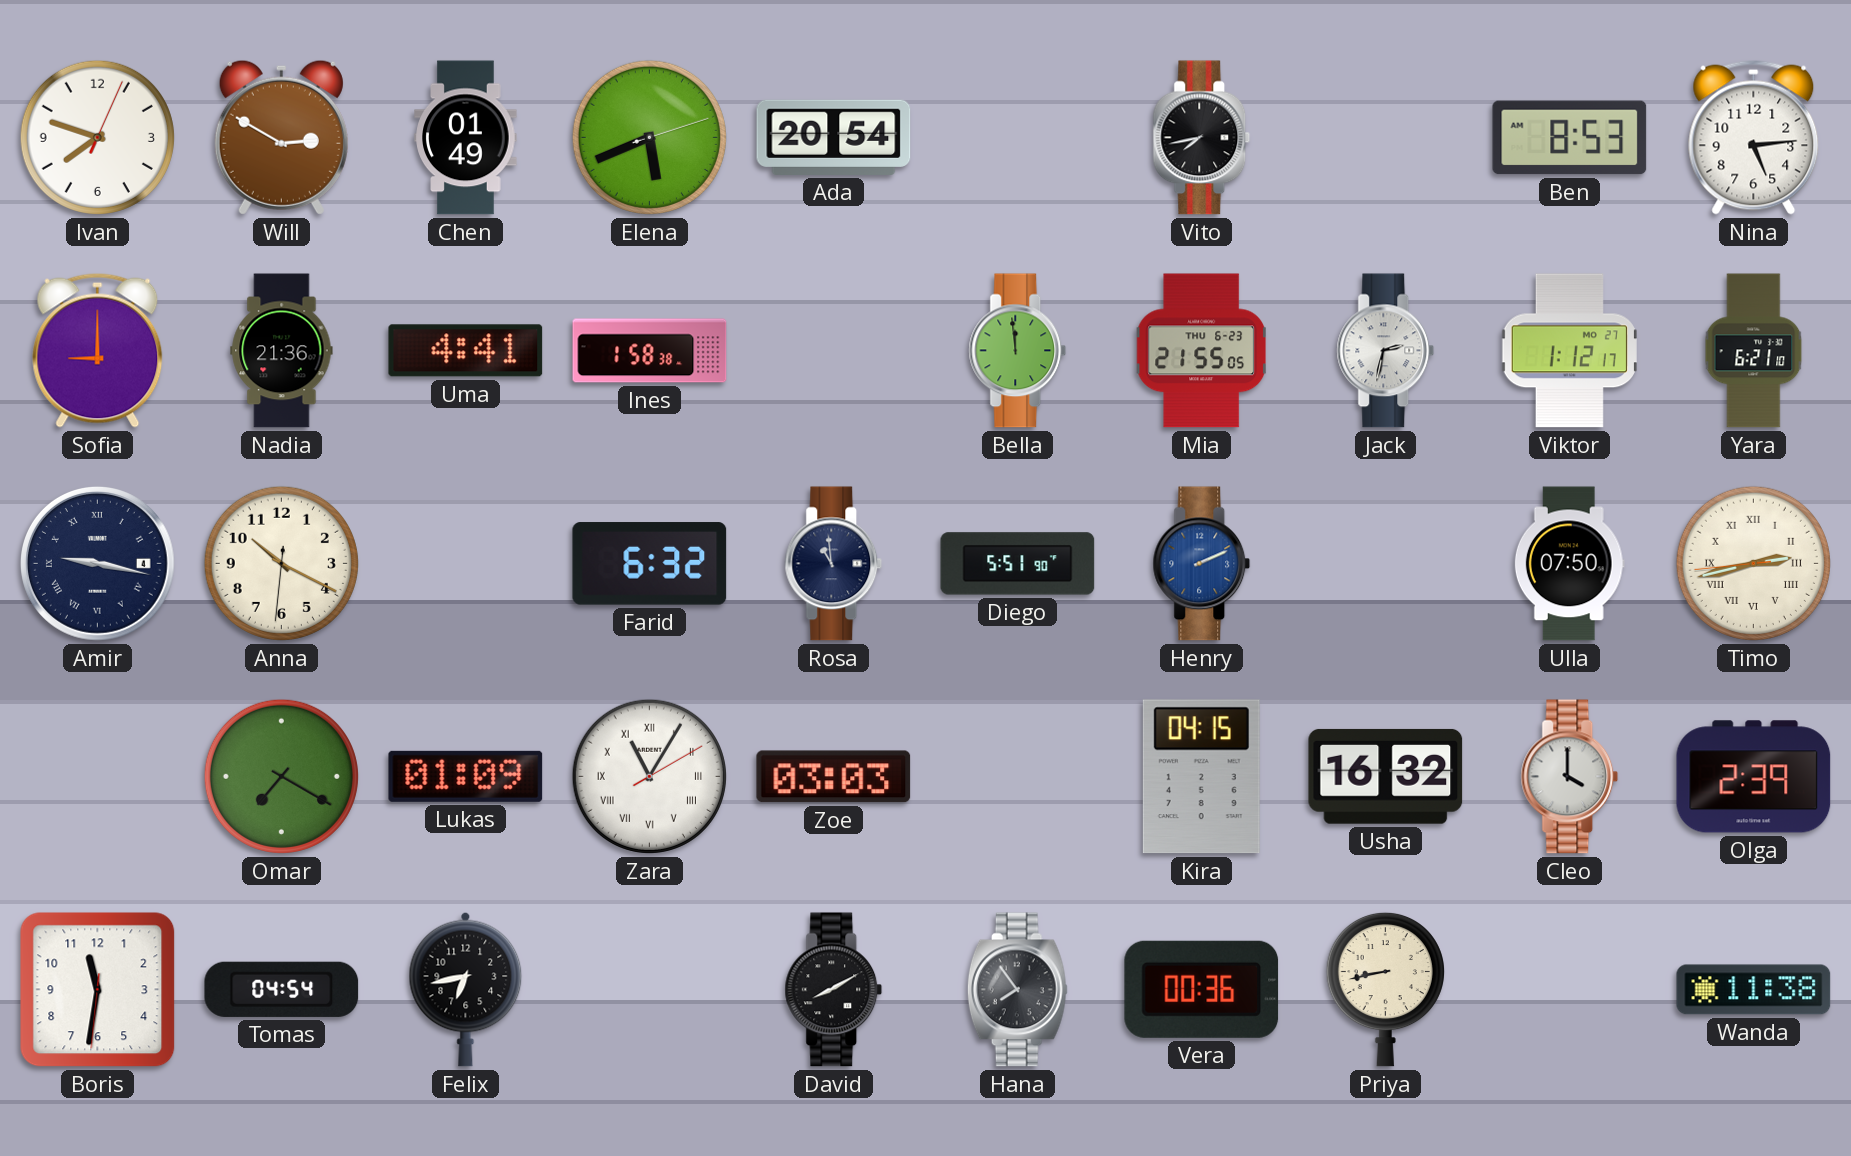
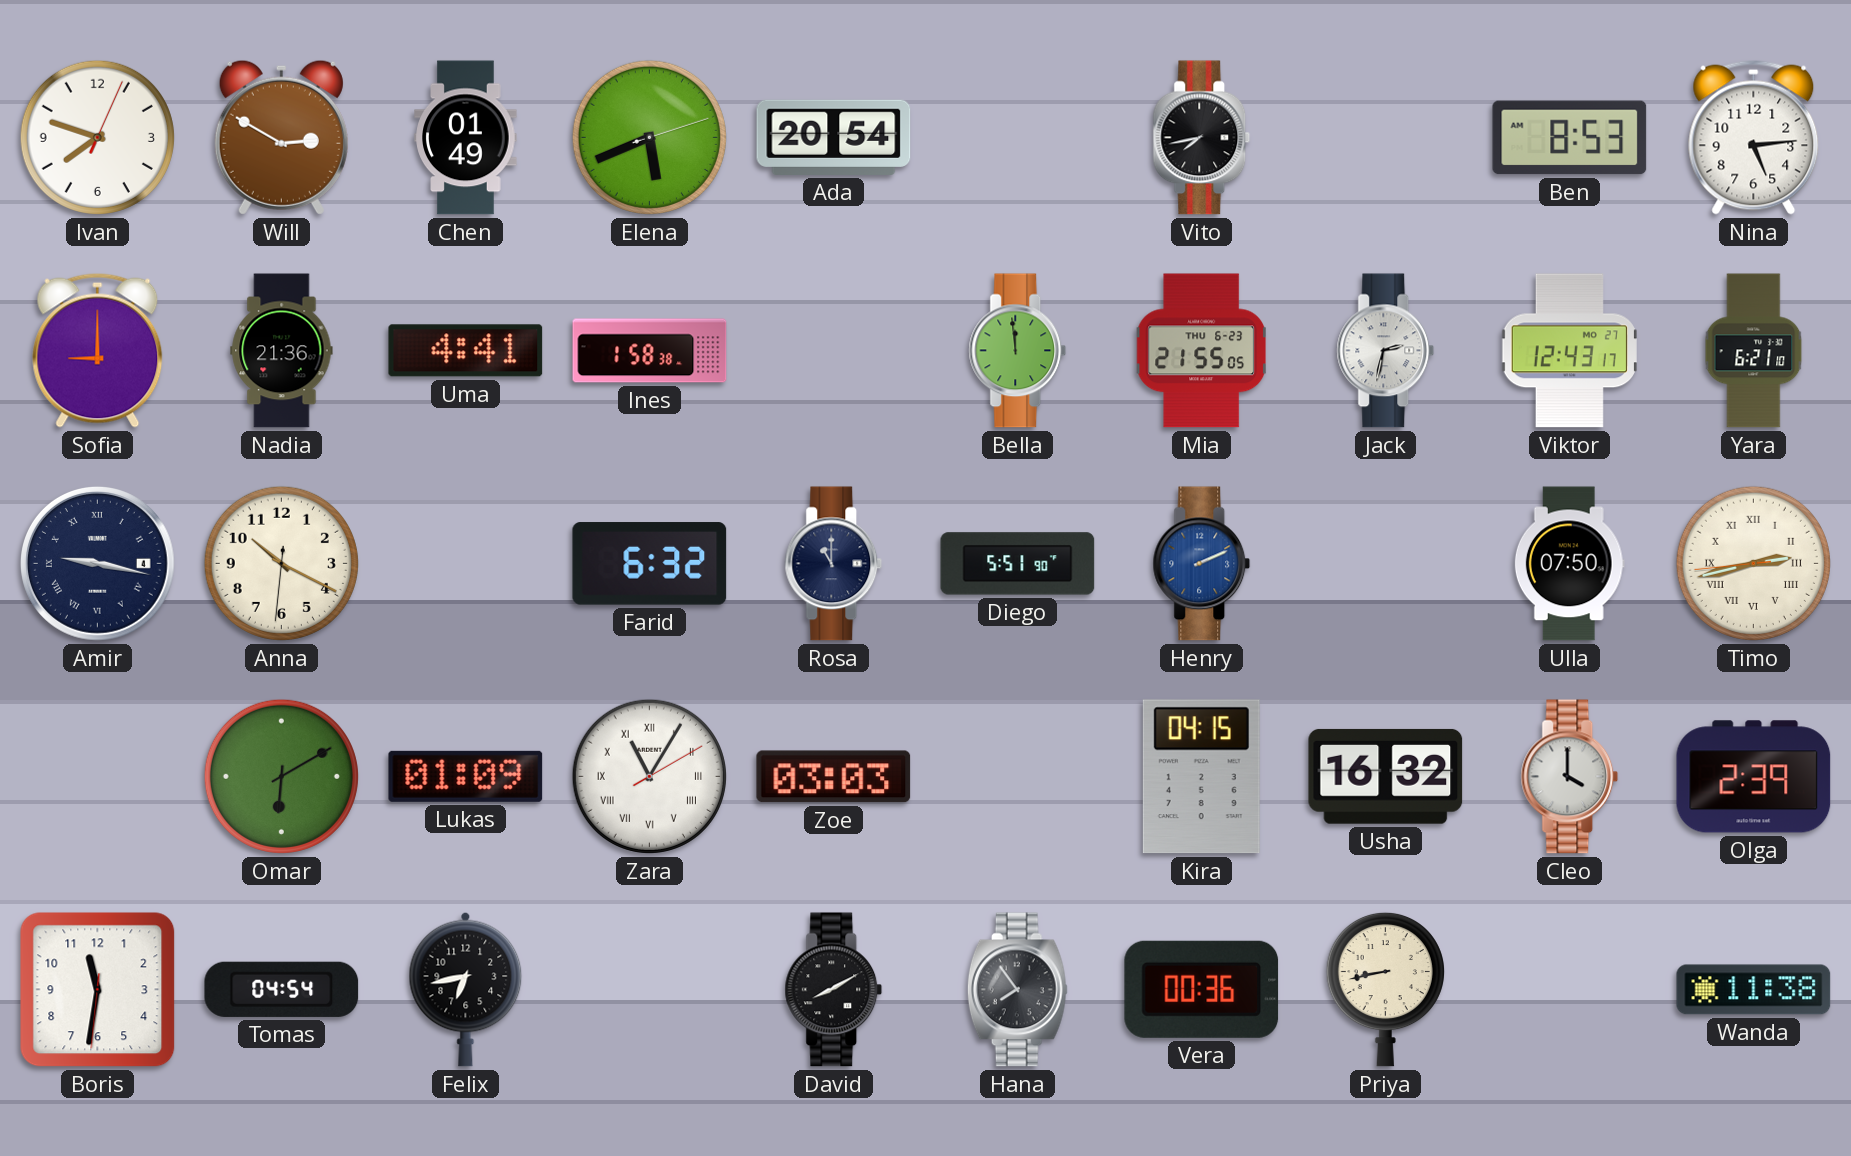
Viktor: 1:12 -> 12:43 (1569, 351)
Rosa: 10:59 -> 11:00 (834, 564)
Omar: 7:20 -> 6:10 (281, 776)
